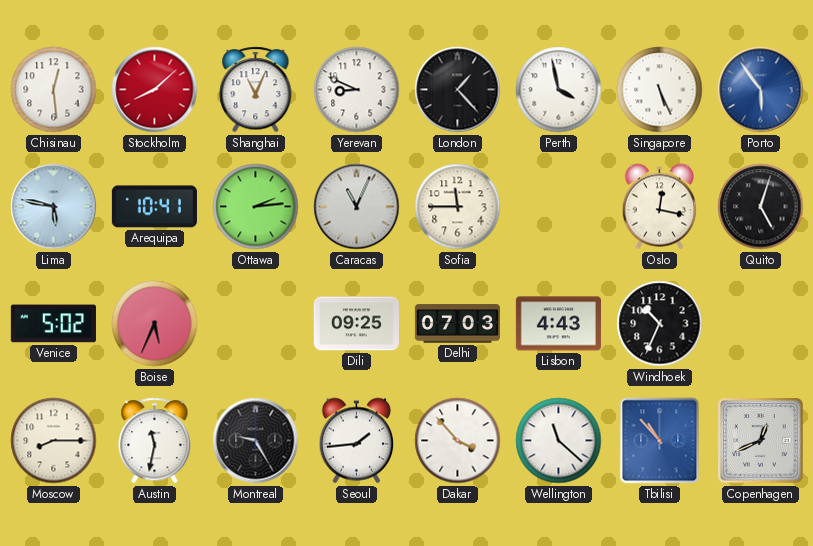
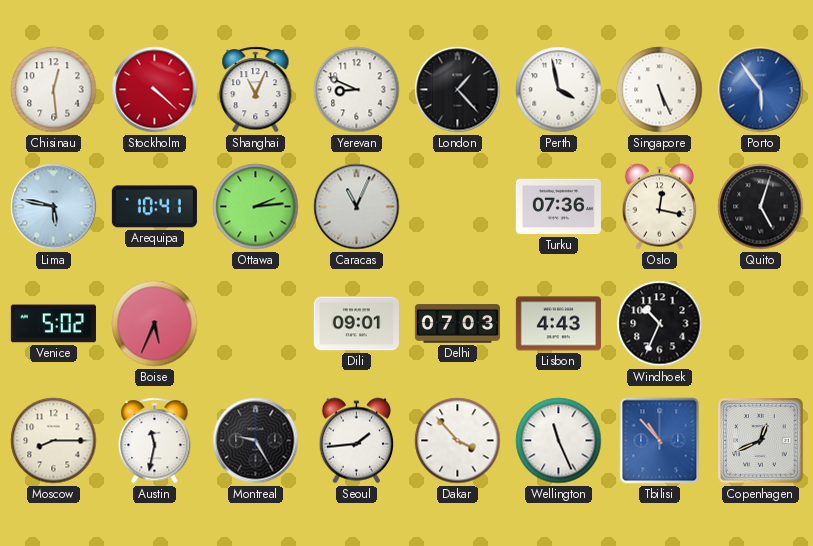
Stockholm: 8:08 -> 4:22 (155, 90)
Sofia: 11:45 -> none (458, 207)
Turku: none -> 07:36 (558, 207)
Dili: 09:25 -> 09:01 (356, 324)
Wellington: 11:22 -> 11:26 (559, 441)
